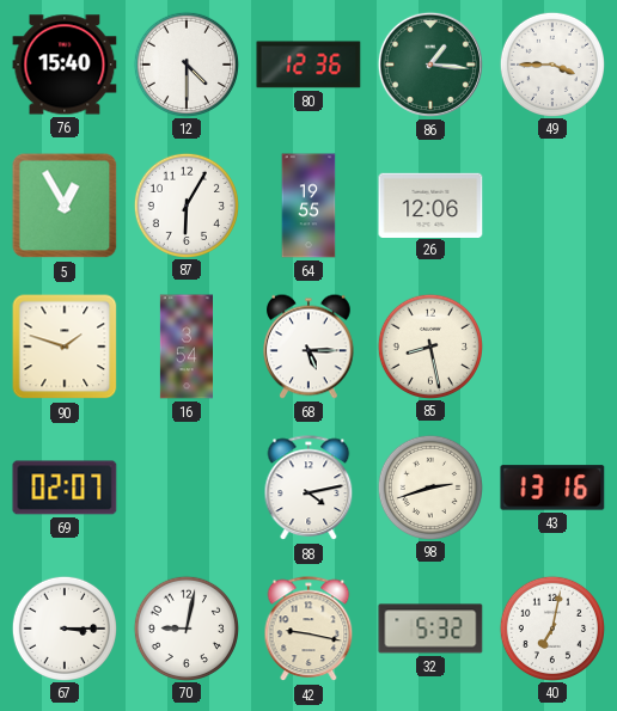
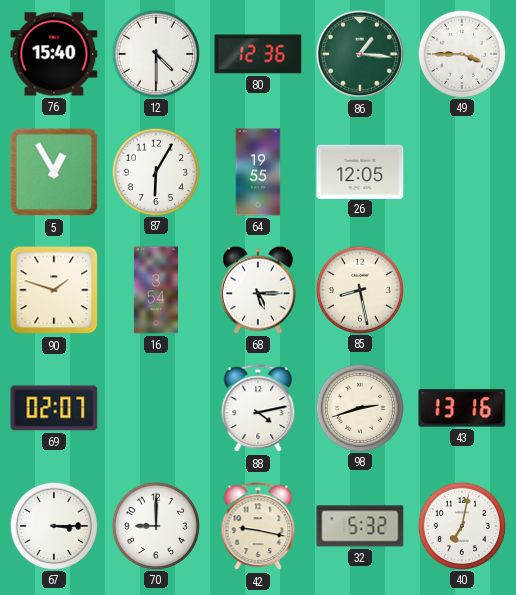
26: 12:06 -> 12:05 (360, 171)
70: 9:02 -> 9:00 (155, 525)
